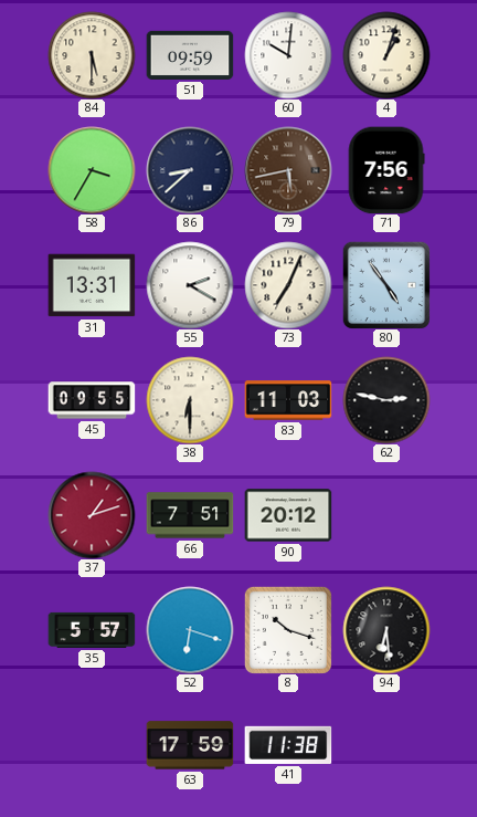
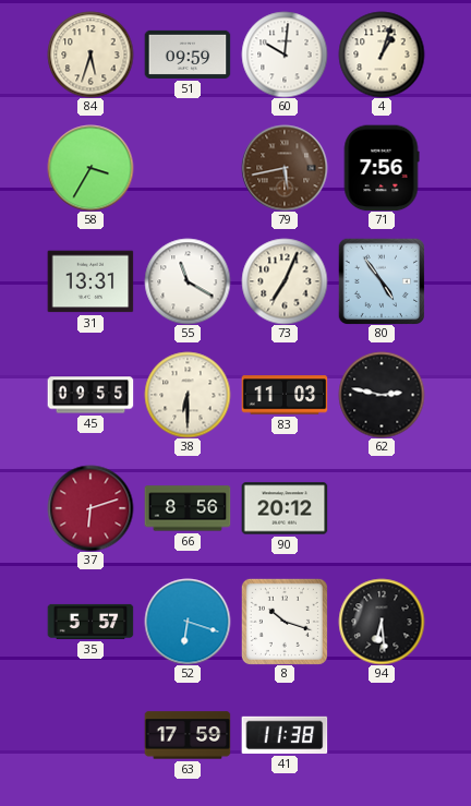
84: 5:30 -> 5:33 (90, 55)
86: 8:38 -> none (190, 170)
55: 2:20 -> 11:20 (188, 281)
37: 1:12 -> 6:12 (90, 508)
66: 7:51 -> 8:56 (188, 508)
